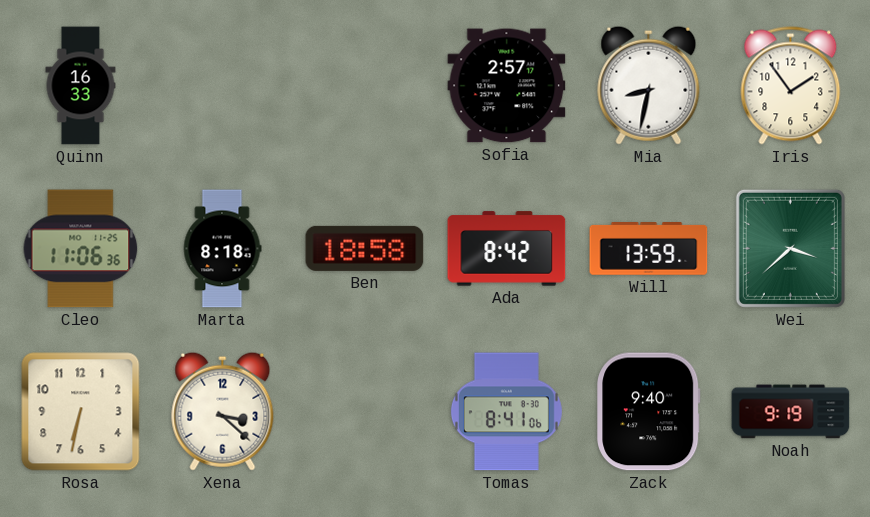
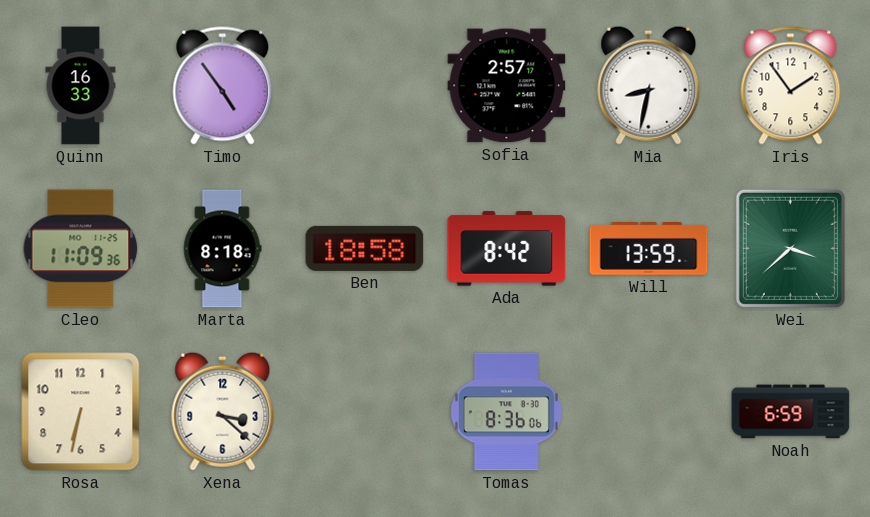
Timo: none -> 4:54 (223, 86)
Cleo: 11:06 -> 11:09 (81, 249)
Tomas: 8:41 -> 8:36 (506, 412)
Zack: 9:40 -> none (649, 412)
Noah: 9:19 -> 6:59 (791, 412)
